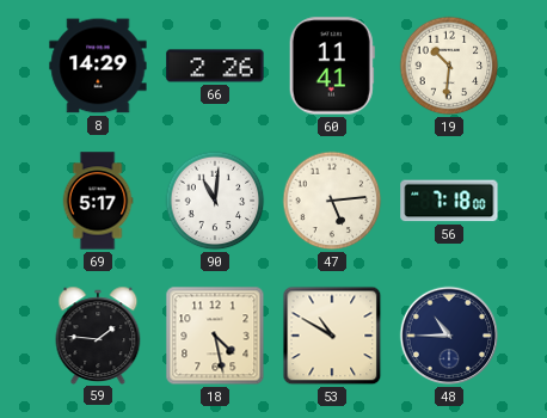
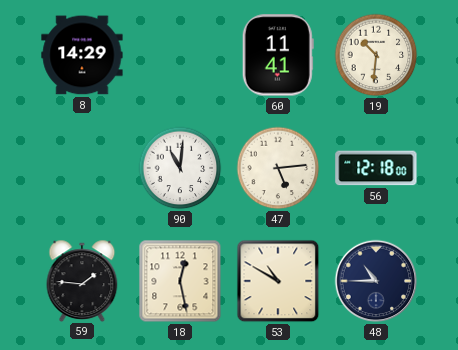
66: 2:26 -> none (215, 66)
69: 5:17 -> none (98, 201)
56: 7:18 -> 12:18 (376, 168)
18: 4:28 -> 12:28 (180, 281)
